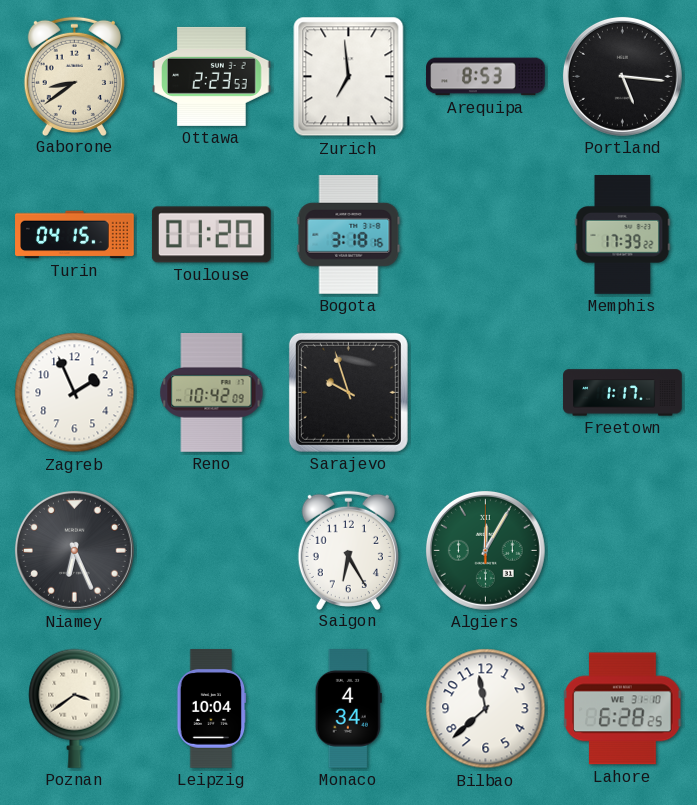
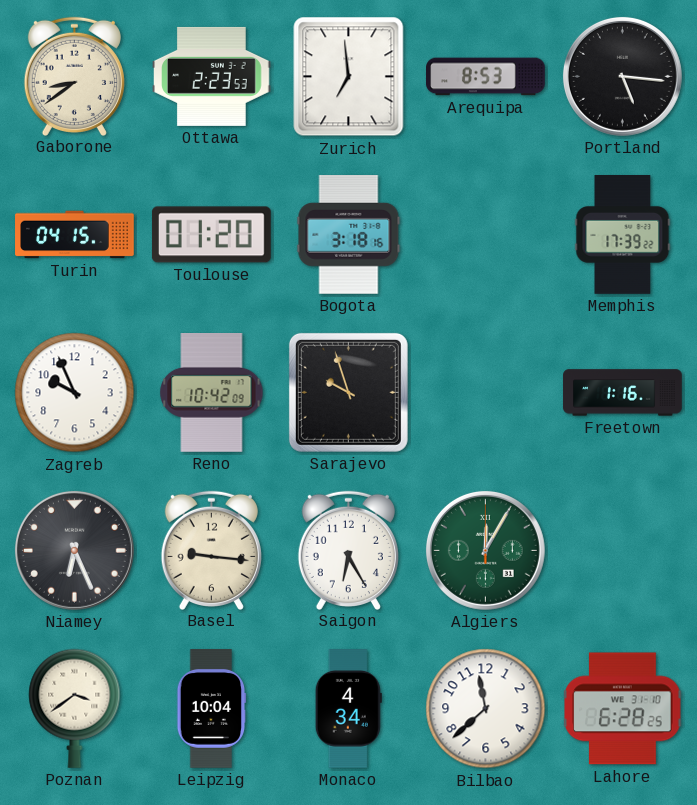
Zagreb: 1:56 -> 9:56 (75, 393)
Freetown: 1:17 -> 1:16 (623, 393)
Basel: none -> 9:16 (211, 550)
